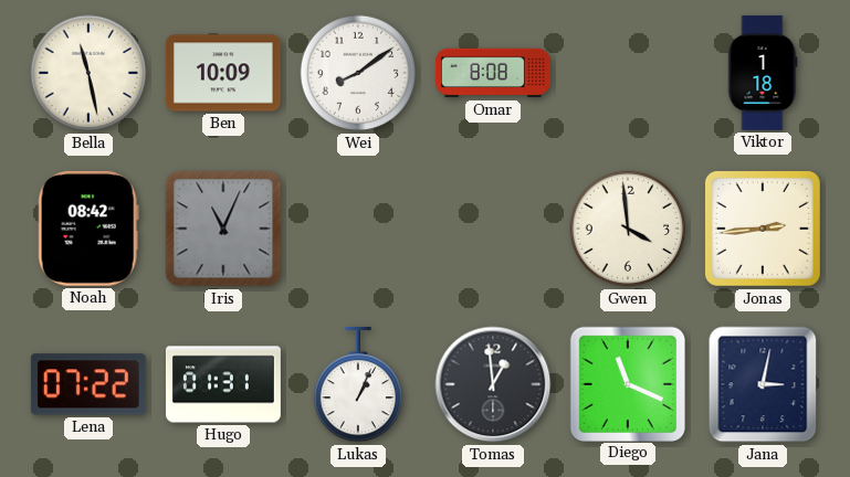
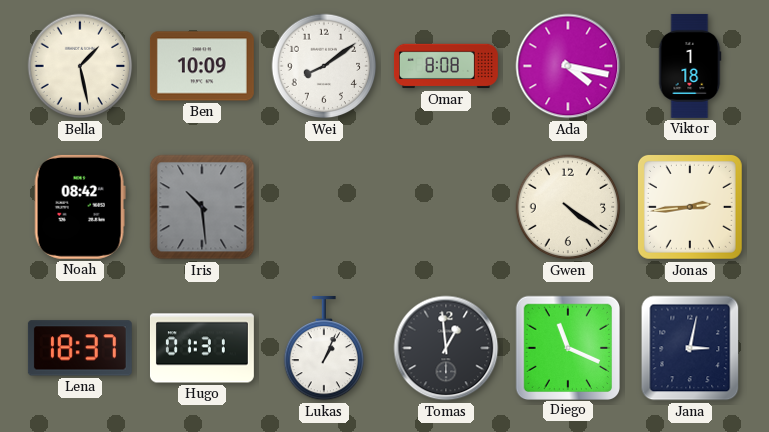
Bella: 11:28 -> 1:28 (80, 66)
Ada: none -> 4:17 (568, 66)
Iris: 11:04 -> 10:29 (202, 207)
Gwen: 3:59 -> 4:21 (568, 207)
Lena: 07:22 -> 18:37 (80, 348)
